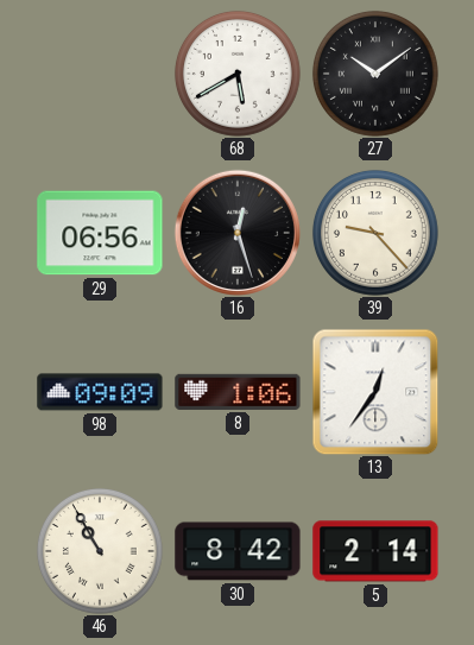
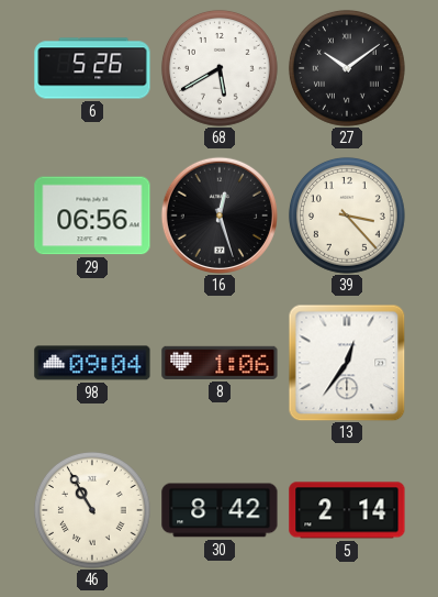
6: none -> 5:26 (92, 68)
39: 9:23 -> 3:23 (347, 215)
98: 09:09 -> 09:04 (92, 363)
